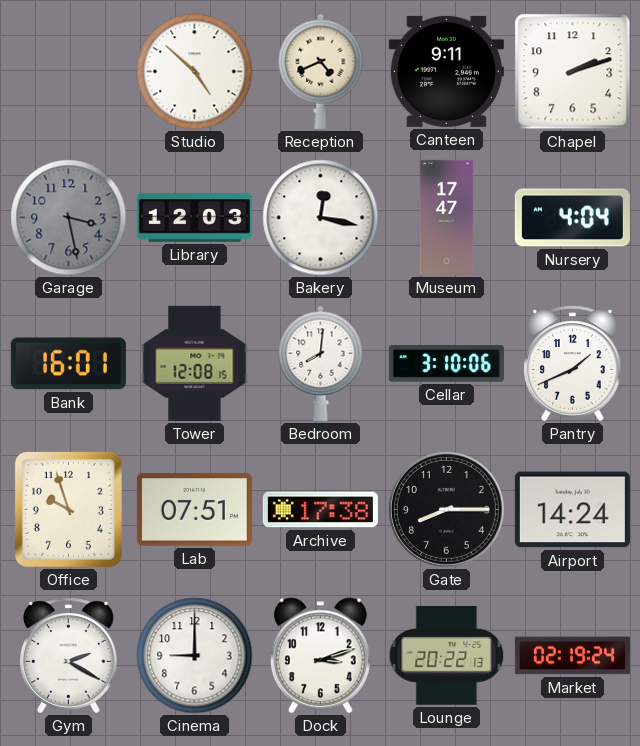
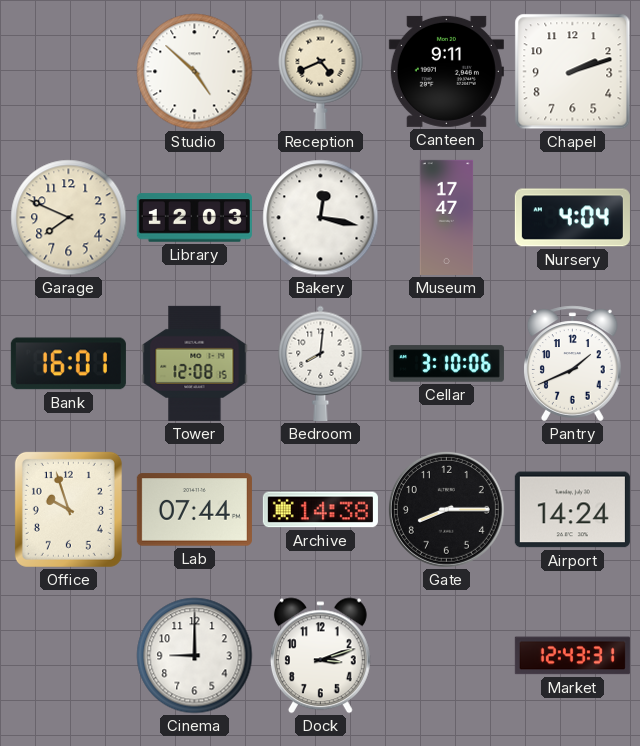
Garage: 3:28 -> 7:49 (69, 218)
Garage dial: grey -> cream (69, 218)
Lab: 07:51 -> 07:44 (194, 510)
Archive: 17:38 -> 14:38 (320, 510)
Gym: 2:20 -> none (69, 656)
Lounge: 20:22 -> none (447, 655)
Market: 02:19 -> 12:43 (572, 656)
